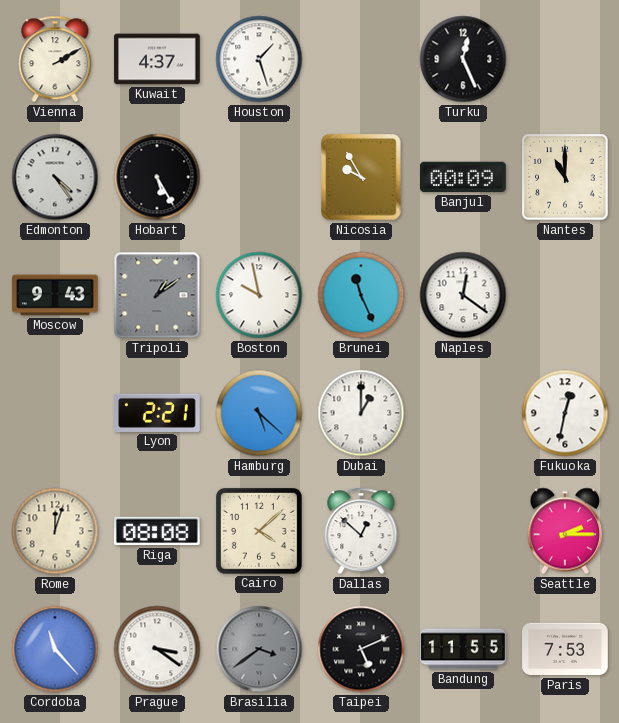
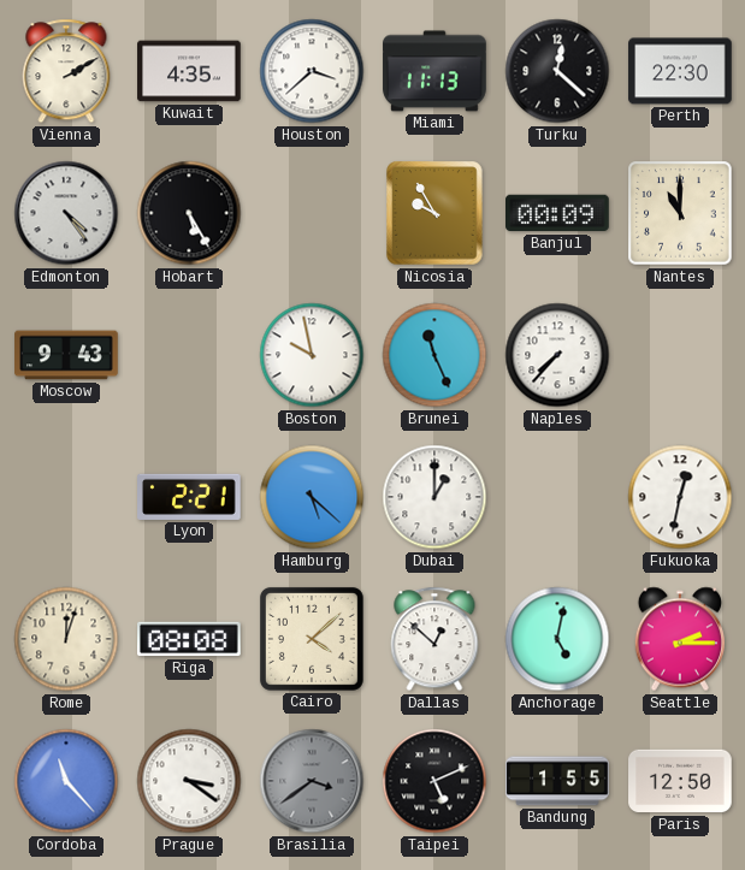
Kuwait: 4:37 -> 4:35 (189, 71)
Houston: 1:27 -> 3:38 (312, 71)
Miami: none -> 11:13 (434, 71)
Turku: 12:26 -> 12:22 (557, 71)
Perth: none -> 22:30 (680, 71)
Tripoli: 1:09 -> none (157, 295)
Naples: 12:21 -> 7:37 (557, 355)
Anchorage: none -> 5:02 (557, 639)
Bandung: 11:55 -> 1:55 (557, 781)
Paris: 7:53 -> 12:50 (680, 781)
